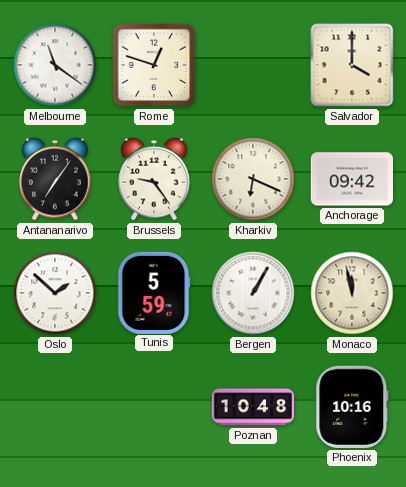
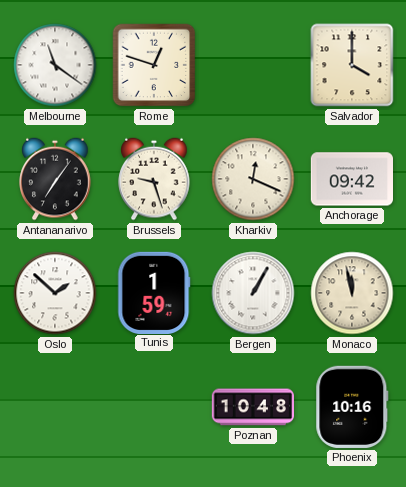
Brussels: 9:24 -> 9:27 (154, 179)
Kharkiv: 6:19 -> 12:19 (253, 179)
Tunis: 5:59 -> 1:59 (154, 292)
